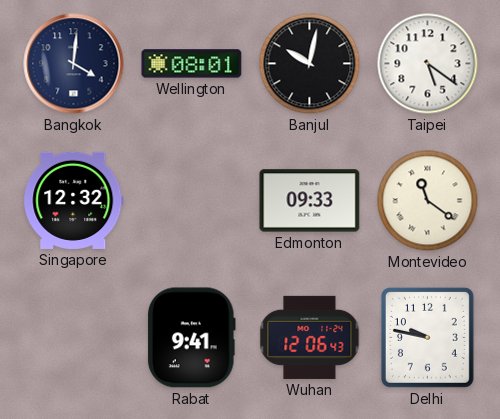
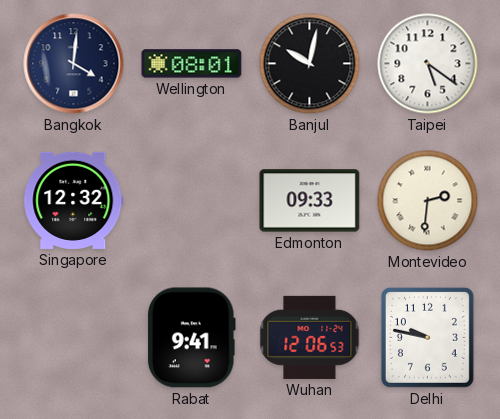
Montevideo: 11:21 -> 2:31 (428, 201)
Wuhan: 12:06:43 -> 12:06:53 (310, 337)
